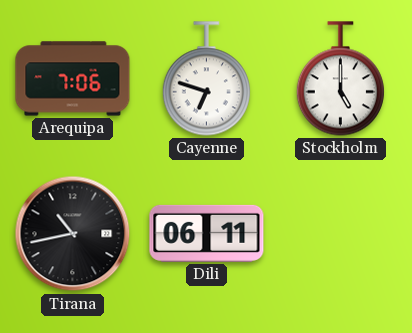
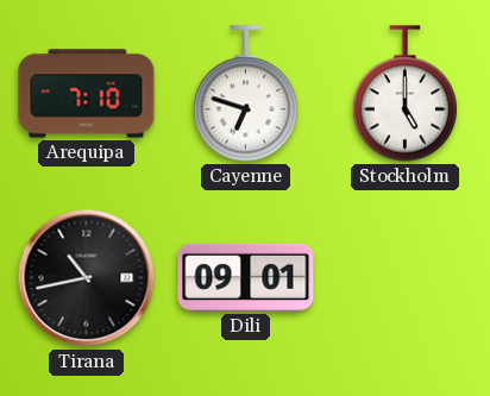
Arequipa: 7:06 -> 7:10 (87, 94)
Dili: 06:11 -> 09:01 (246, 277)
